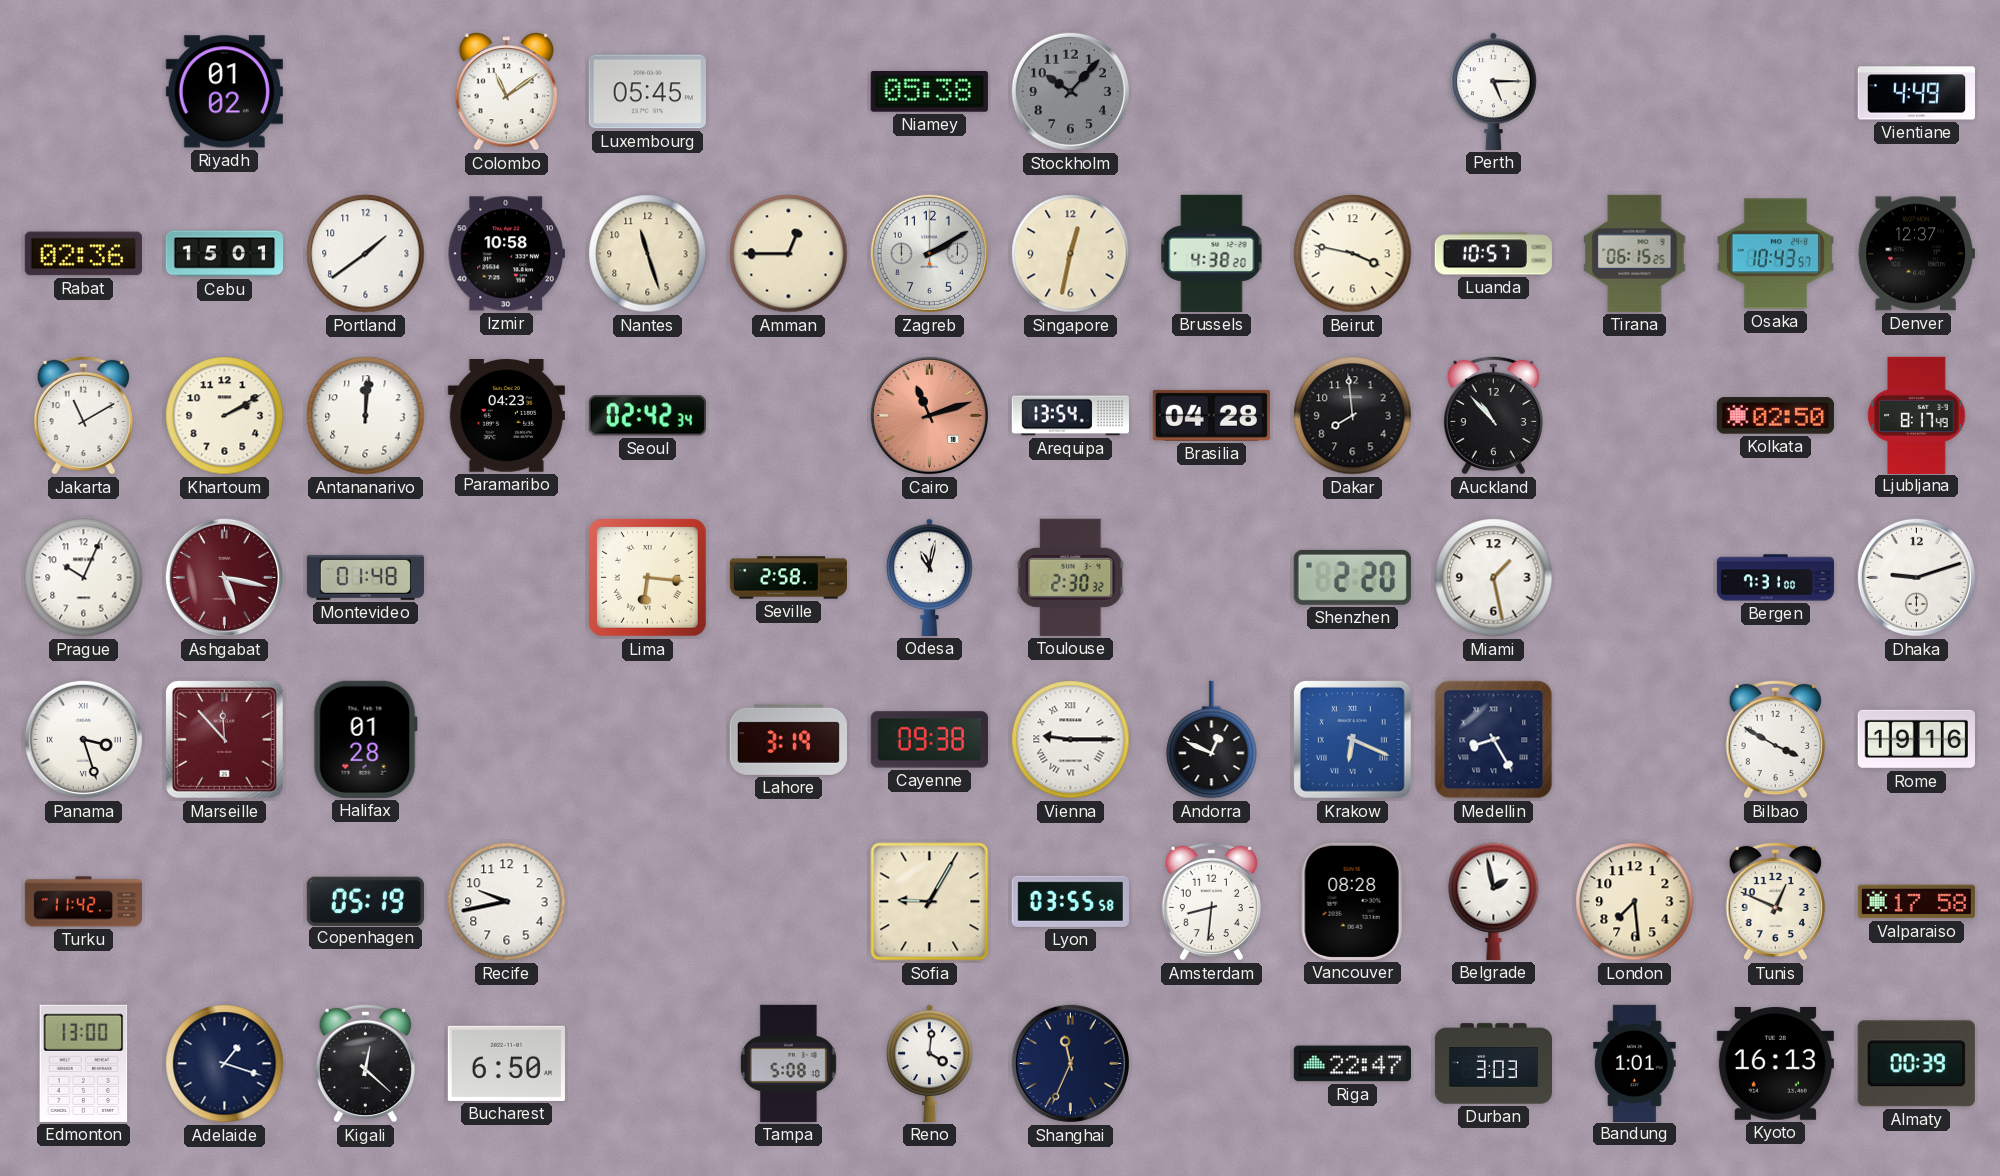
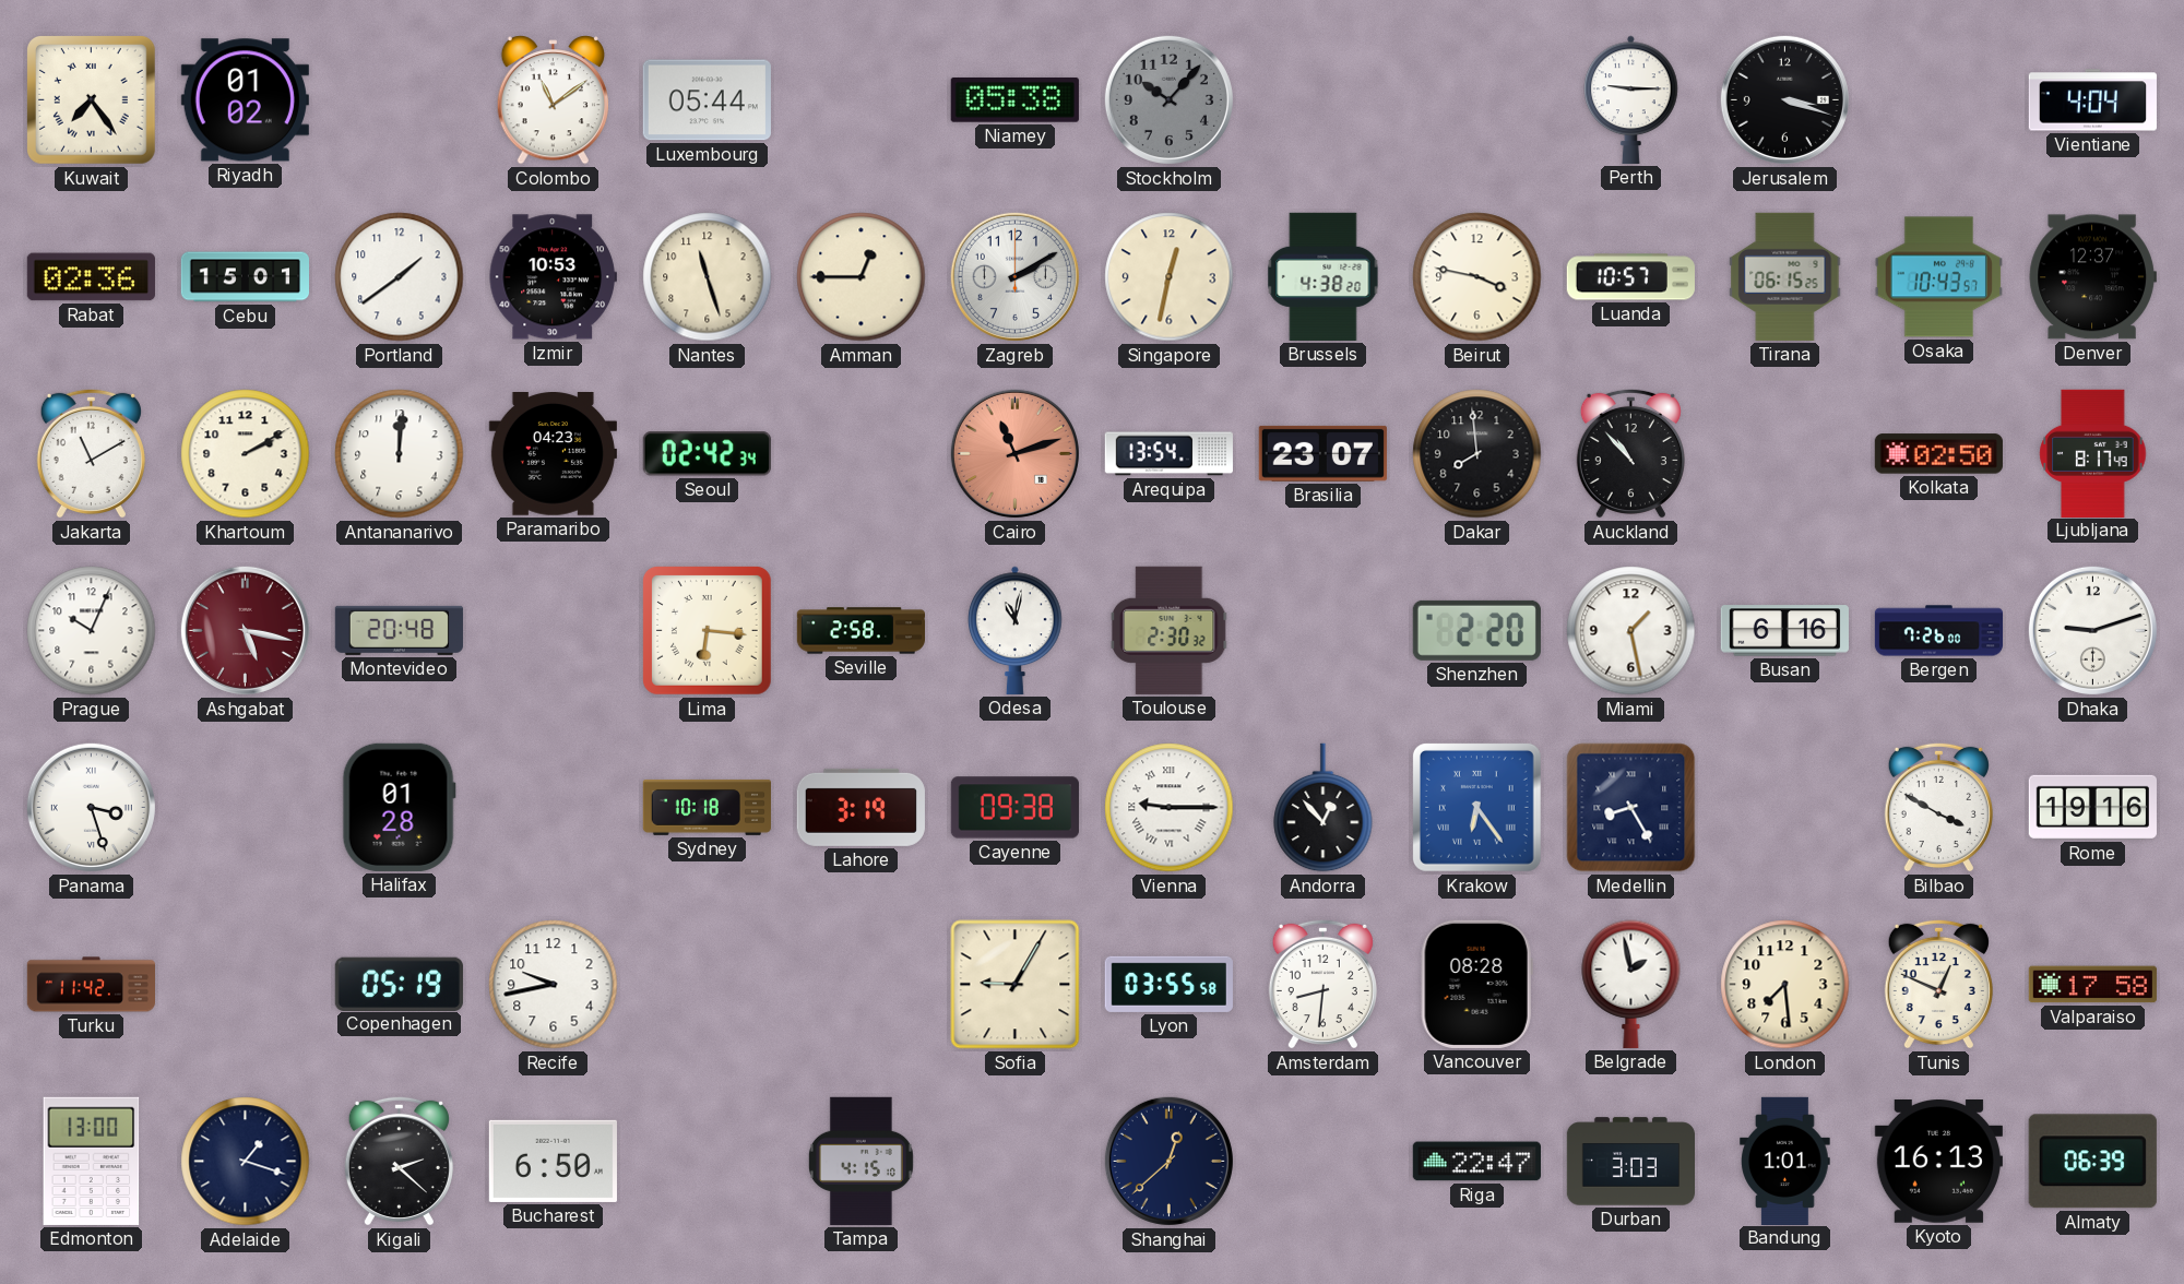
Kuwait: none -> 7:24 (92, 100)
Luxembourg: 05:45 -> 05:44 (707, 100)
Perth: 5:15 -> 9:15 (1631, 99)
Jerusalem: none -> 3:18 (1784, 99)
Vientiane: 4:49 -> 4:04 (2092, 100)
Izmir: 10:58 -> 10:53 (553, 277)
Brasilia: 04:28 -> 23:07 (1322, 453)
Montevideo: 01:48 -> 20:48 (399, 630)
Busan: none -> 6:16 (1784, 631)
Bergen: 7:31 -> 7:26 (1939, 631)
Marseille: 11:53 -> none (224, 739)
Sydney: none -> 10:18 (707, 807)
Andorra: 12:49 -> 12:53 (1324, 808)
Krakow: 6:19 -> 6:24 (1476, 807)
Kigali: 12:22 -> 2:22 (399, 1161)
Tampa: 5:08 -> 4:15 (860, 1161)
Reno: 4:01 -> none (930, 1063)
Shanghai: 11:34 -> 12:38 (1168, 1161)
Almaty: 00:39 -> 06:39 (2092, 1162)
